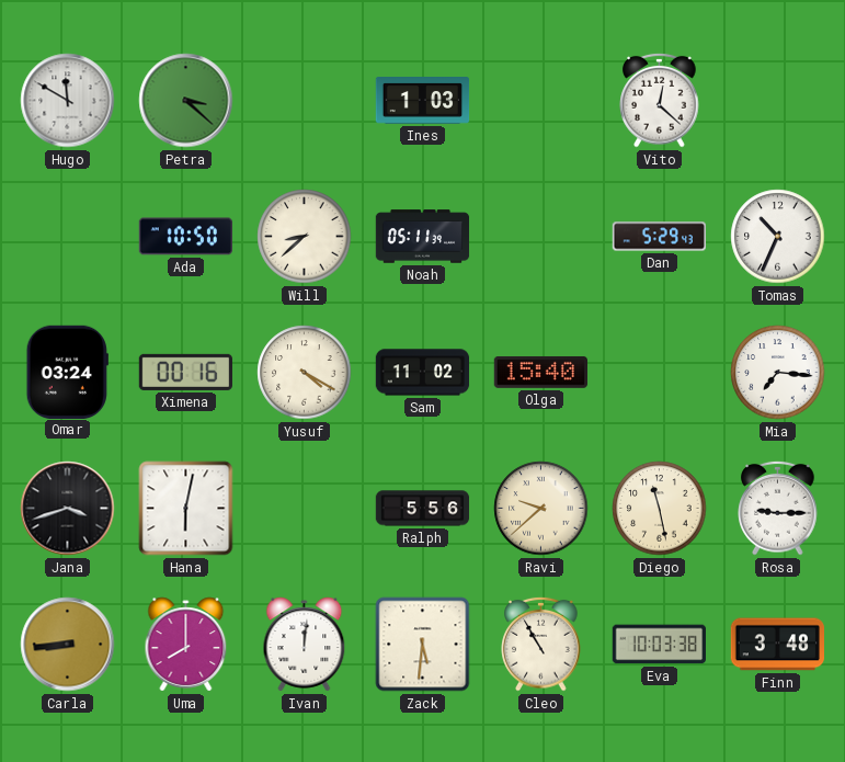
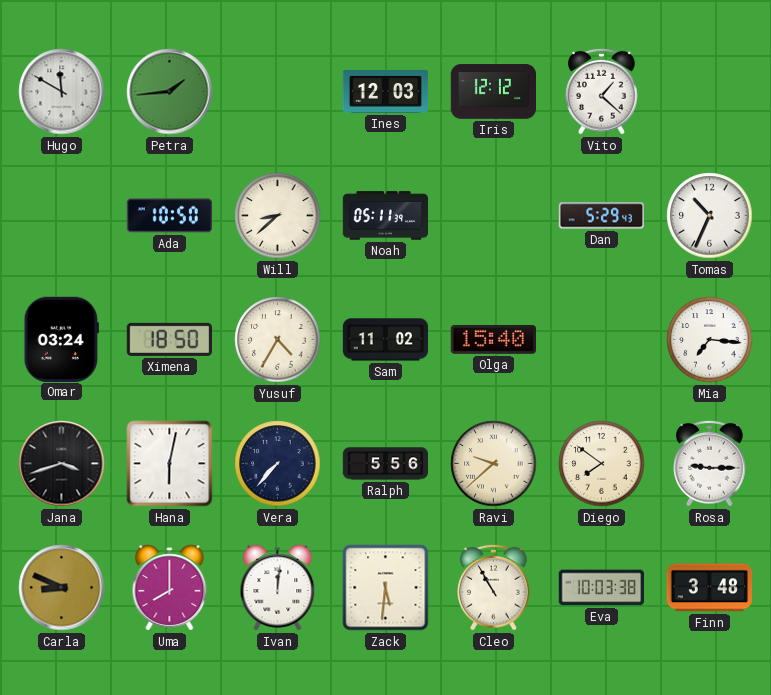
Petra: 3:22 -> 1:44 (170, 92)
Ines: 1:03 -> 12:03 (386, 92)
Iris: none -> 12:12 (494, 92)
Vito: 12:22 -> 1:22 (602, 91)
Ximena: 00:16 -> 18:50 (169, 339)
Yusuf: 4:20 -> 4:35 (278, 340)
Vera: none -> 7:37 (278, 464)
Diego: 11:28 -> 7:51 (602, 464)
Carla: 8:44 -> 8:49 (62, 588)
